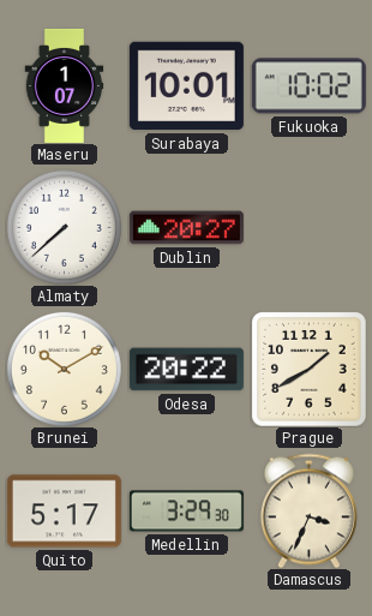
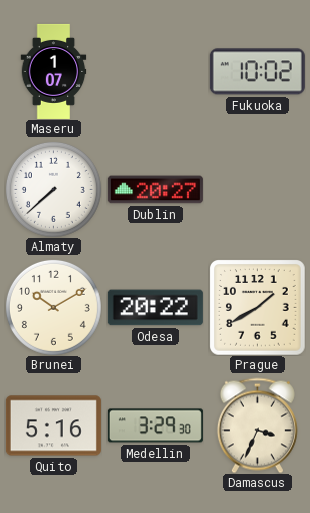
Surabaya: 10:01 -> none (186, 86)
Quito: 5:17 -> 5:16 (53, 426)
